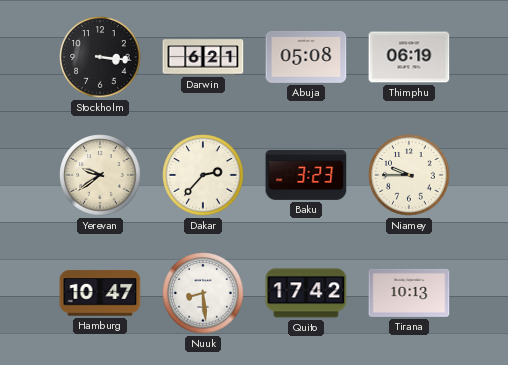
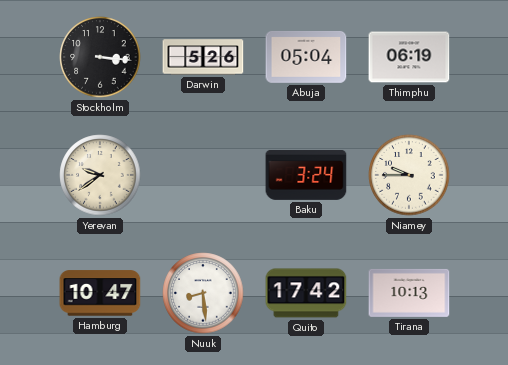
Darwin: 6:21 -> 5:26 (203, 57)
Abuja: 05:08 -> 05:04 (306, 57)
Dakar: 2:37 -> none (203, 175)
Baku: 3:23 -> 3:24 (306, 175)
